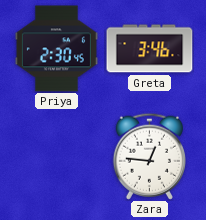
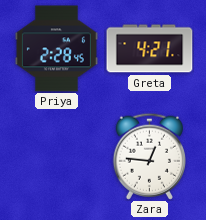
Priya: 2:30 -> 2:28 (56, 49)
Greta: 3:46 -> 4:21 (150, 49)
